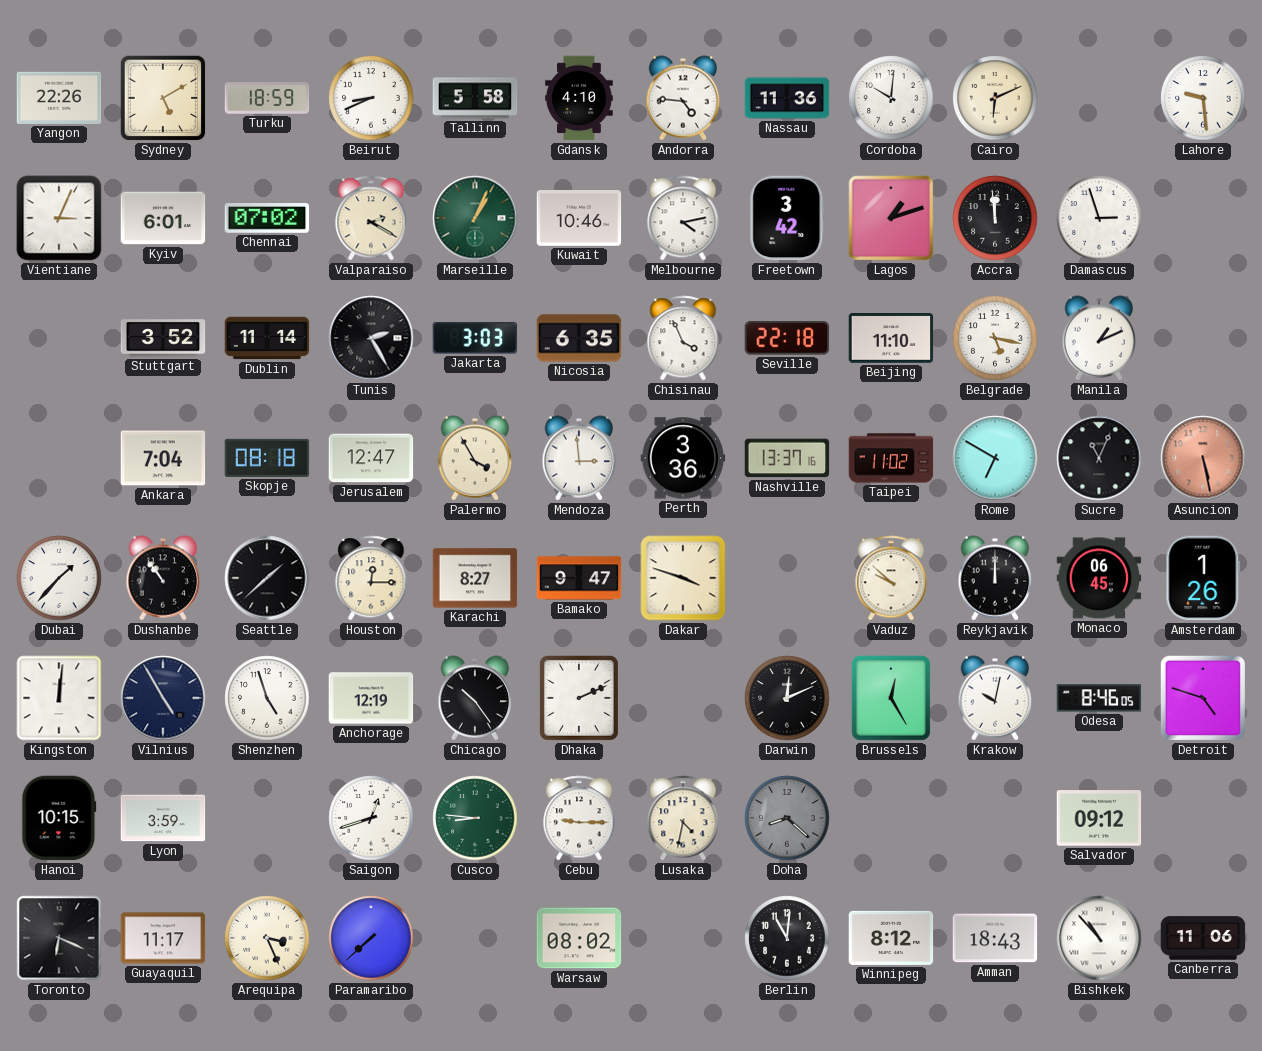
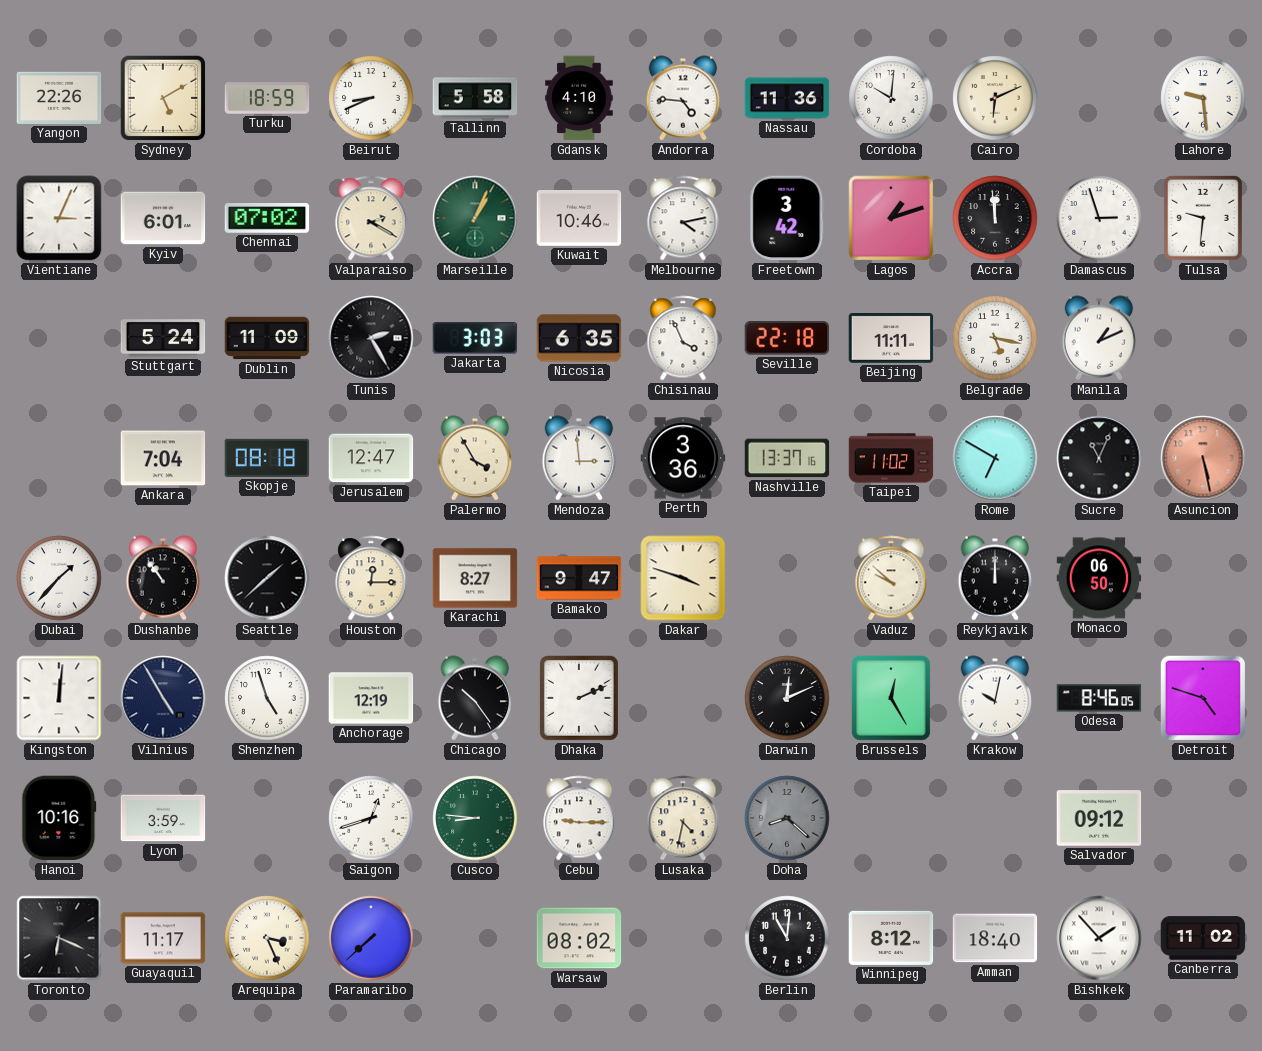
Tulsa: none -> 9:31 (1203, 218)
Stuttgart: 3:52 -> 5:24 (163, 338)
Dublin: 11:14 -> 11:09 (267, 338)
Beijing: 11:10 -> 11:11 (891, 339)
Monaco: 06:45 -> 06:50 (1099, 578)
Amsterdam: 1:26 -> none (1203, 578)
Hanoi: 10:15 -> 10:16 (59, 818)
Amman: 18:43 -> 18:40 (995, 938)
Bishkek: 10:53 -> 1:53 (1099, 938)
Canberra: 11:06 -> 11:02 (1203, 938)
